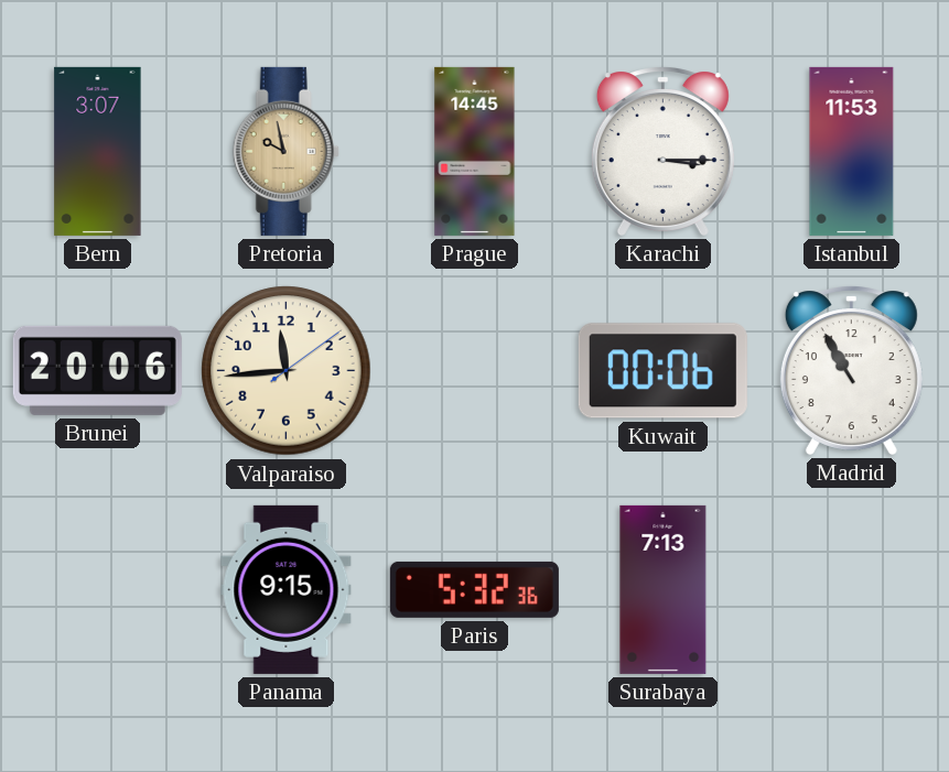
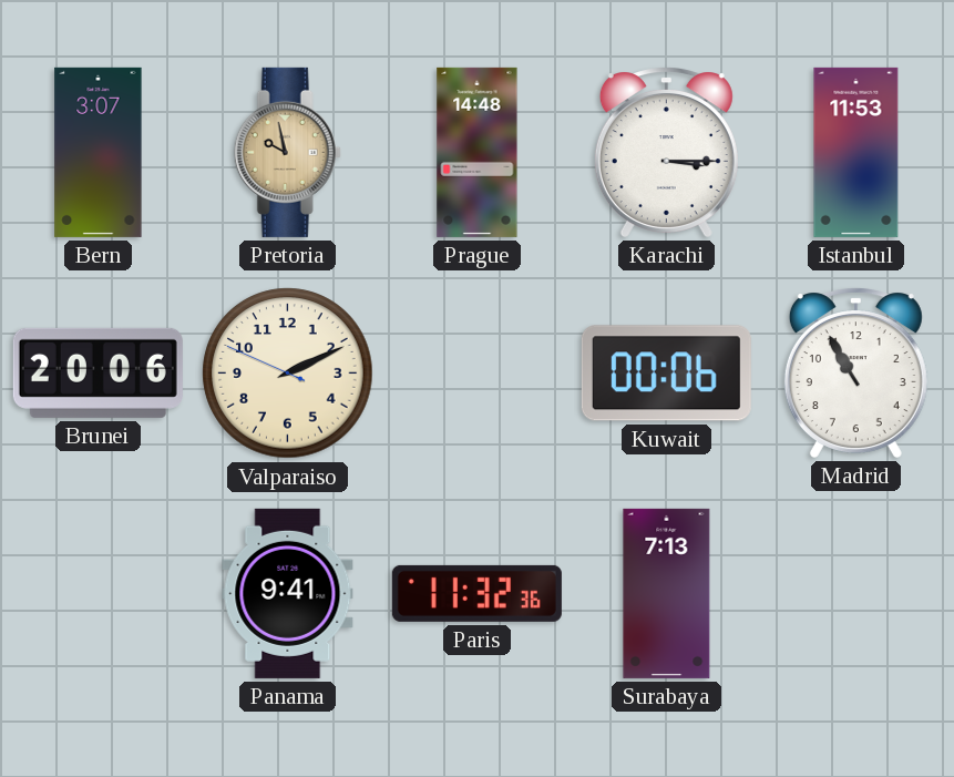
Prague: 14:45 -> 14:48 (478, 152)
Valparaiso: 11:44 -> 2:10 (288, 374)
Panama: 9:15 -> 9:41 (288, 593)
Paris: 5:32 -> 11:32 (476, 593)
